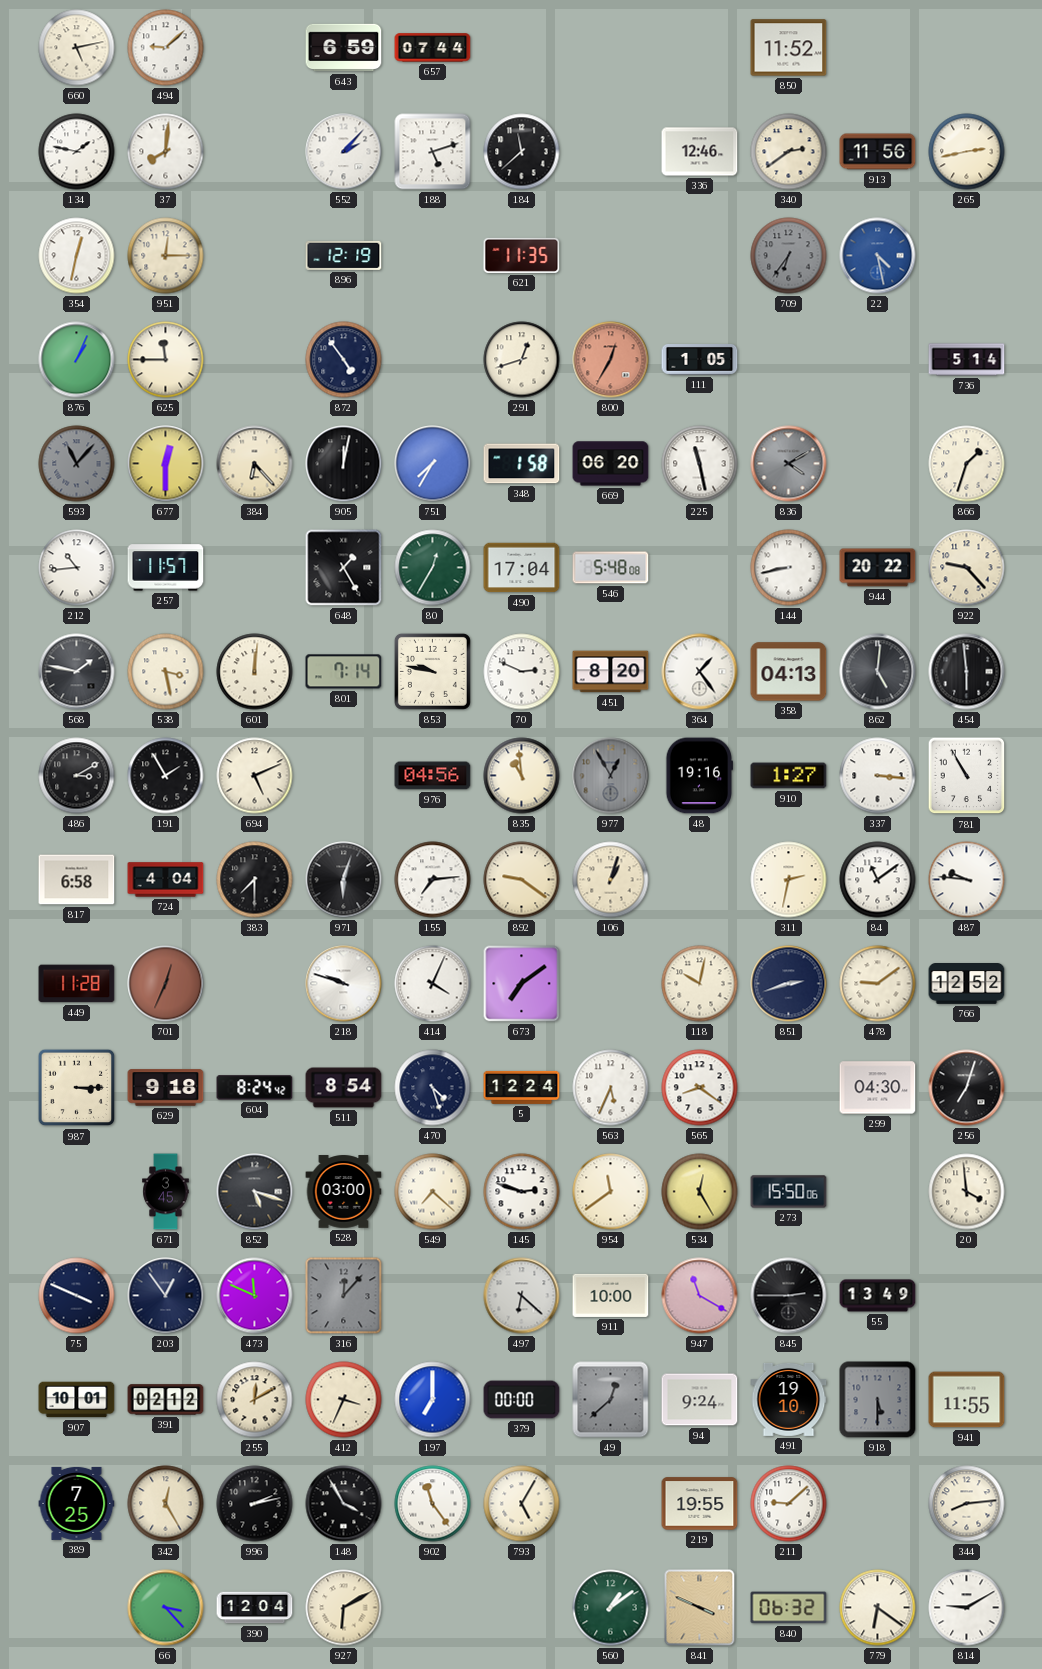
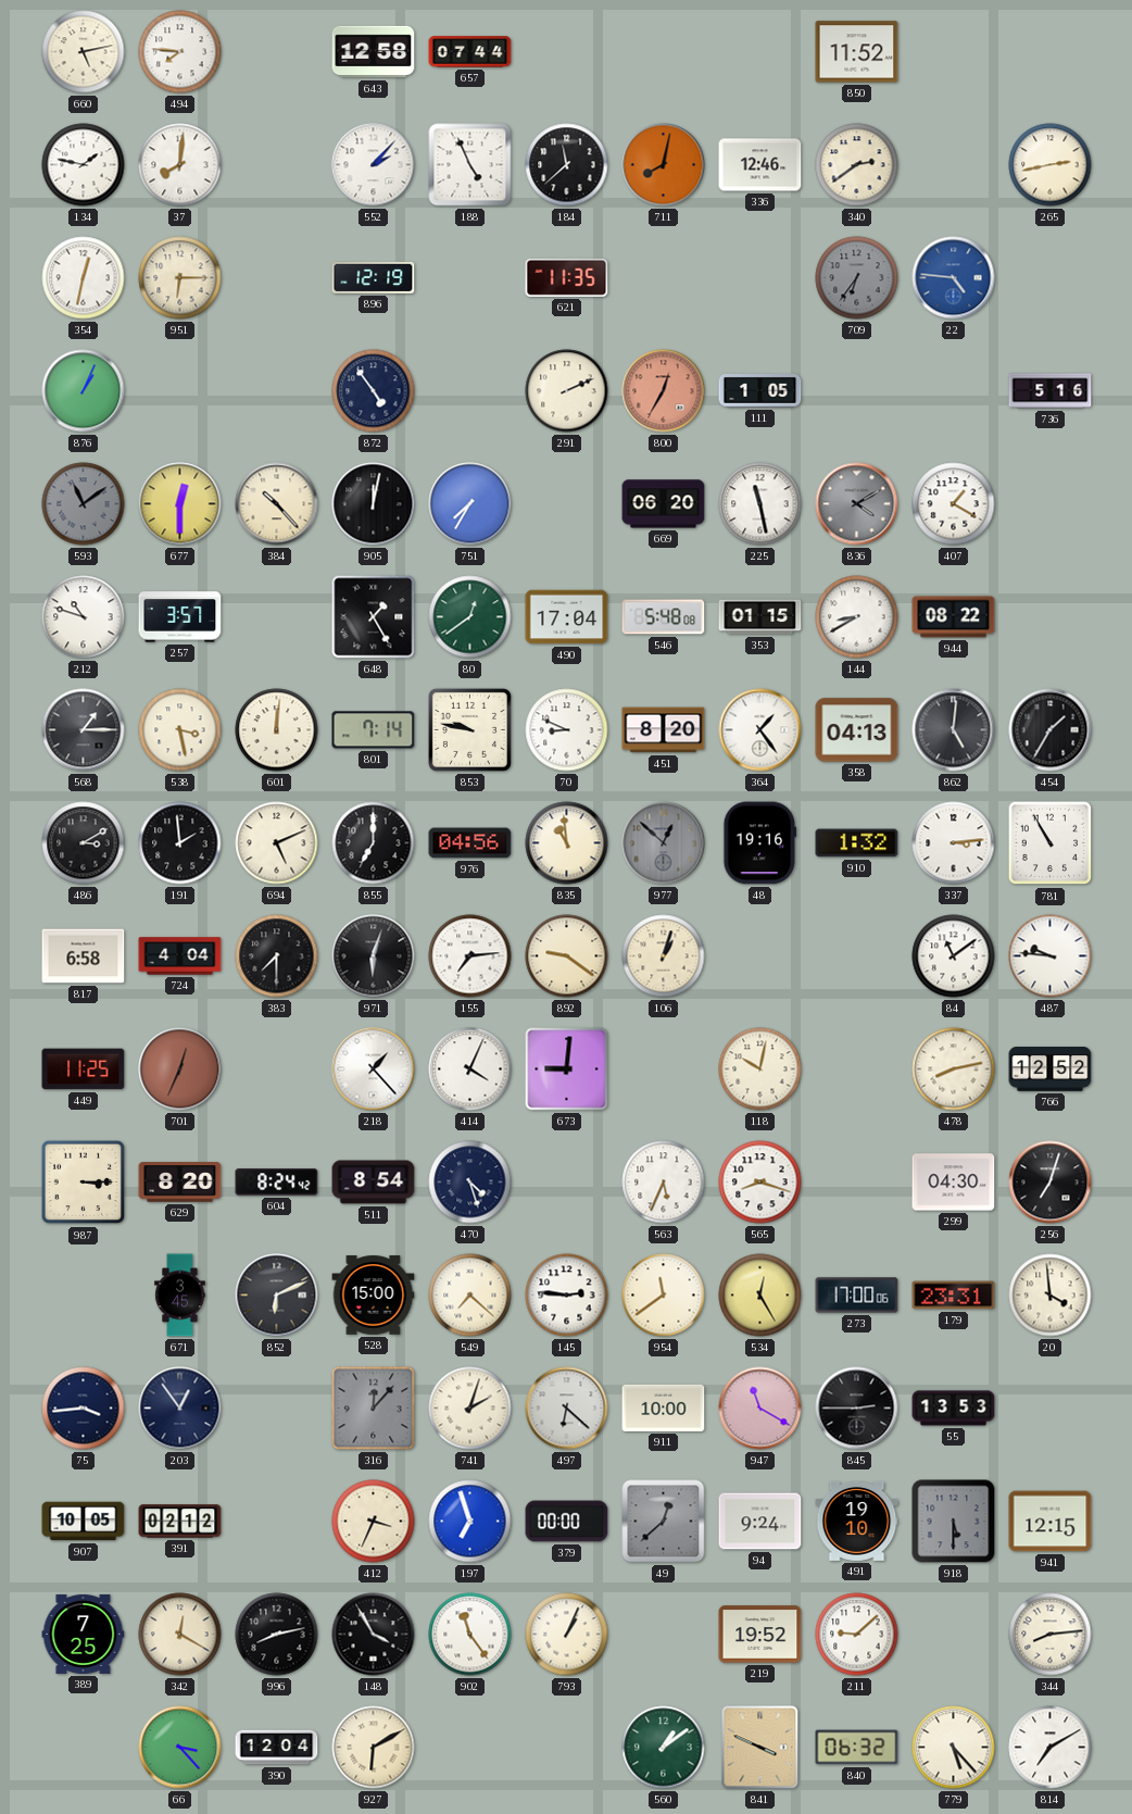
494: 9:08 -> 7:46 (180, 52)
643: 6:59 -> 12:58 (374, 52)
188: 5:12 -> 4:56 (470, 165)
711: none -> 8:02 (664, 165)
913: 11:56 -> none (878, 152)
951: 12:15 -> 6:15 (180, 278)
22: 4:28 -> 4:46 (954, 278)
625: 11:45 -> none (166, 360)
291: 12:42 -> 2:11 (567, 391)
736: 5:14 -> 5:16 (1051, 391)
593: 11:07 -> 11:09 (84, 504)
384: 6:23 -> 10:23 (277, 504)
348: 1:58 -> none (522, 464)
407: none -> 1:20 (954, 504)
866: 1:33 -> none (967, 464)
212: 10:44 -> 10:48 (84, 617)
257: 11:57 -> 3:57 (180, 617)
80: 12:35 -> 12:39 (470, 617)
353: none -> 01:15 (760, 617)
144: 8:43 -> 8:40 (857, 617)
944: 20:22 -> 08:22 (954, 617)
922: 9:23 -> none (967, 568)
568: 1:47 -> 1:15 (84, 730)
70: 2:49 -> 8:49 (567, 730)
454: 5:59 -> 1:35 (1051, 730)
191: 1:55 -> 1:59 (180, 843)
855: none -> 7:00 (374, 843)
977: 12:55 -> 12:52 (664, 843)
910: 1:27 -> 1:32 (857, 843)
337: 3:16 -> 3:14 (954, 843)
311: 2:32 -> none (789, 880)
449: 11:28 -> 11:25 (84, 1069)
218: 9:48 -> 1:23 (374, 1069)
673: 7:09 -> 9:01 (567, 1069)
851: 2:42 -> none (789, 984)
478: 9:09 -> 8:13 (954, 1069)
629: 9:18 -> 8:20 (180, 1183)
5: 12:24 -> none (522, 1087)
565: 8:21 -> 8:18 (760, 1183)
852: 5:18 -> 6:11 (277, 1296)
528: 03:00 -> 15:00 (374, 1296)
145: 2:48 -> 2:46 (567, 1296)
273: 15:50 -> 17:00 (857, 1296)
179: none -> 23:31 (954, 1296)
75: 3:49 -> 3:44 (84, 1409)
473: 11:49 -> none (255, 1296)
741: none -> 2:03 (470, 1409)
55: 13:49 -> 13:53 (954, 1409)
907: 10:01 -> 10:05 (84, 1522)
255: 12:10 -> none (255, 1400)
197: 7:00 -> 6:57 (470, 1522)
941: 11:55 -> 12:15 (1051, 1522)
342: 12:25 -> 12:20 (180, 1635)
996: 2:13 -> 8:13 (277, 1635)
793: 5:05 -> 1:04 (567, 1635)
219: 19:55 -> 19:52 (760, 1635)
779: 6:21 -> 5:23 (954, 1748)
814: 9:10 -> 7:10 (1051, 1748)
